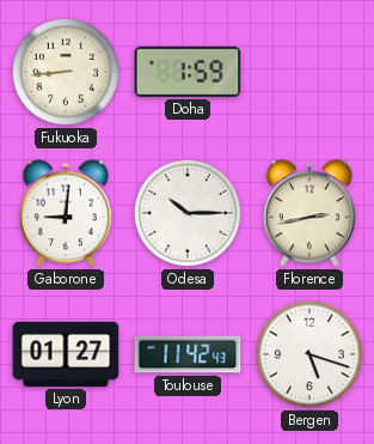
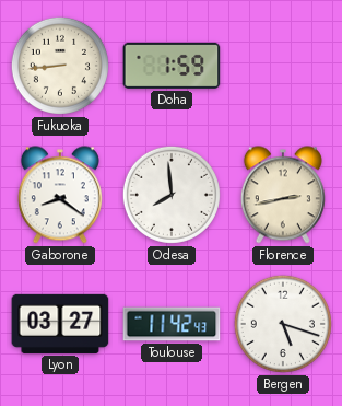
Gaborone: 9:01 -> 8:21 (60, 195)
Odesa: 10:15 -> 7:59 (172, 195)
Lyon: 01:27 -> 03:27 (60, 324)
